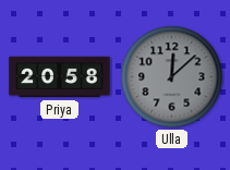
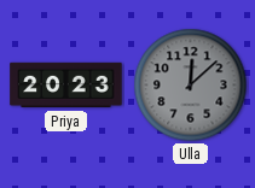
Priya: 20:58 -> 20:23 (66, 86)
